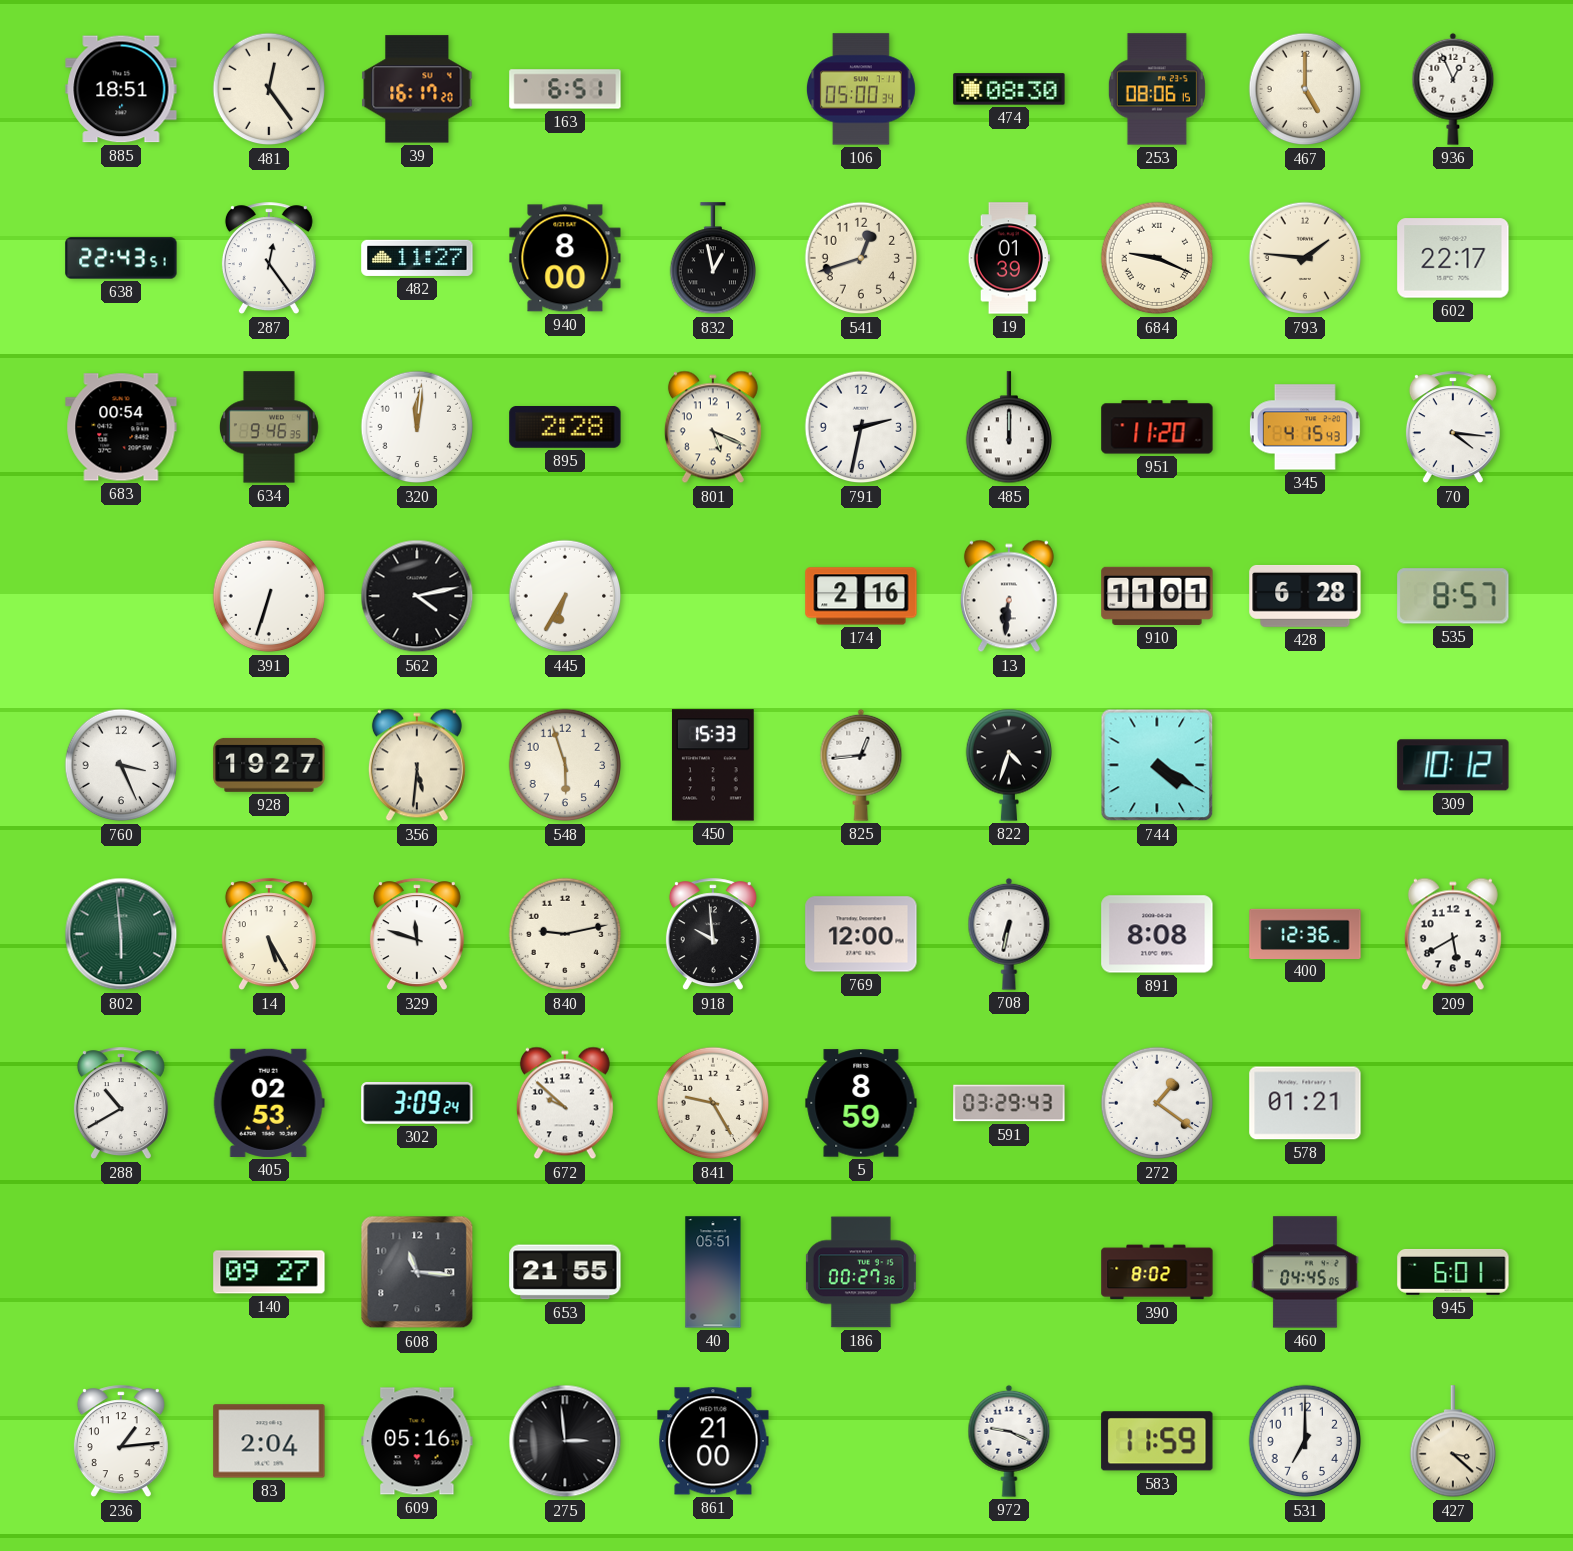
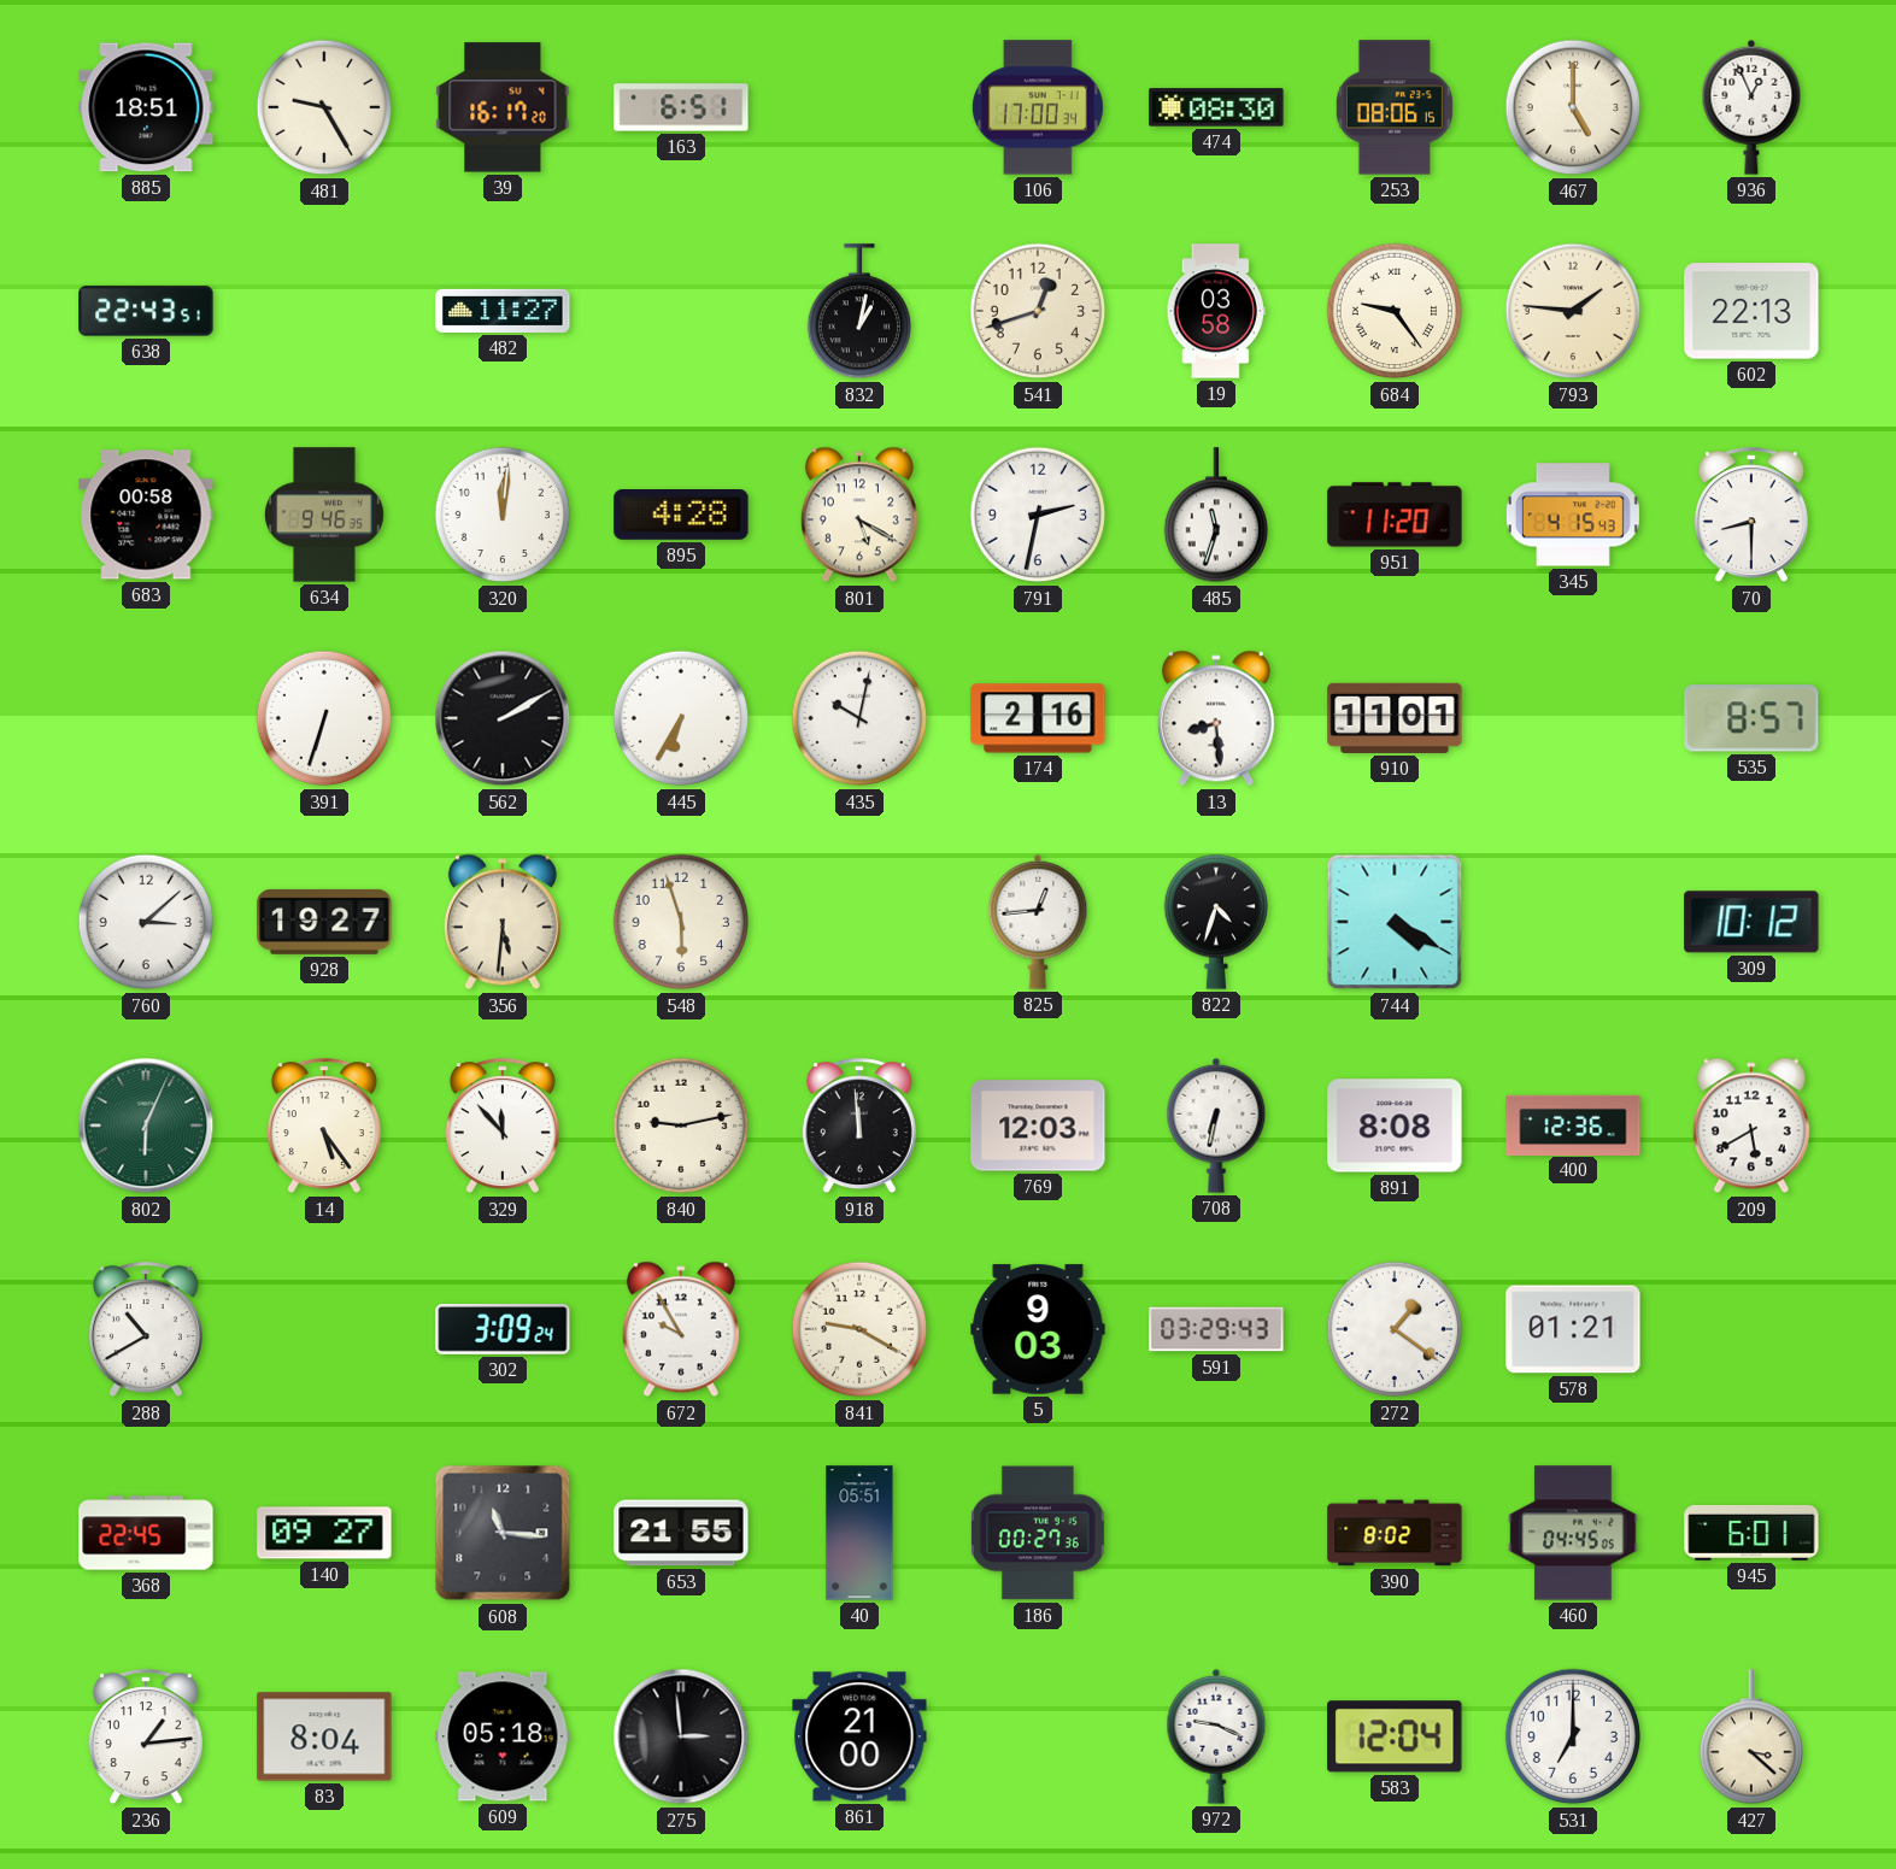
481: 12:24 -> 9:25 (324, 107)
106: 05:00 -> 17:00 (1038, 107)
287: 12:24 -> none (269, 259)
940: 8:00 -> none (565, 258)
832: 12:58 -> 1:02 (858, 312)
19: 01:39 -> 03:58 (1216, 311)
684: 9:19 -> 9:24 (1395, 311)
602: 22:17 -> 22:13 (1751, 311)
683: 00:54 -> 00:58 (146, 515)
895: 2:28 -> 4:28 (681, 516)
801: 5:19 -> 5:20 (859, 515)
485: 12:00 -> 11:33 (1215, 516)
70: 4:16 -> 8:30 (1751, 516)
562: 4:13 -> 2:10 (503, 718)
435: none -> 10:02 (859, 718)
13: 6:31 -> 8:29 (1216, 718)
428: 6:28 -> none (1305, 596)
760: 3:26 -> 3:08 (146, 922)
450: 15:33 -> none (713, 765)
802: 5:59 -> 6:04 (146, 1125)
14: 5:25 -> 5:24 (324, 1127)
329: 11:48 -> 11:53 (503, 1127)
918: 9:59 -> 11:59 (859, 1127)
769: 12:00 -> 12:03 (1038, 1125)
405: 02:53 -> none (269, 1103)
672: 9:52 -> 9:55 (681, 1329)
841: 9:25 -> 9:20 (859, 1329)
5: 8:59 -> 9:03 (1038, 1329)
368: none -> 22:45 (146, 1533)
83: 2:04 -> 8:04 (324, 1736)
609: 05:16 -> 05:18 (503, 1736)
583: 11:59 -> 12:04 (1395, 1736)
